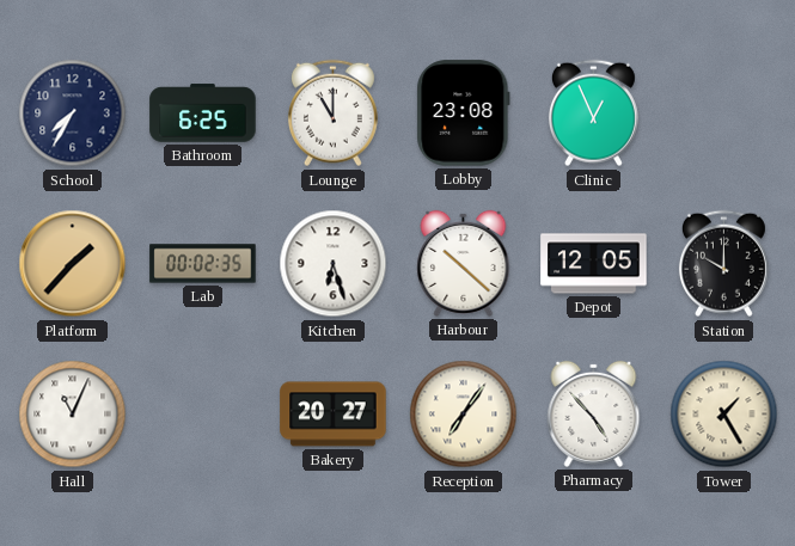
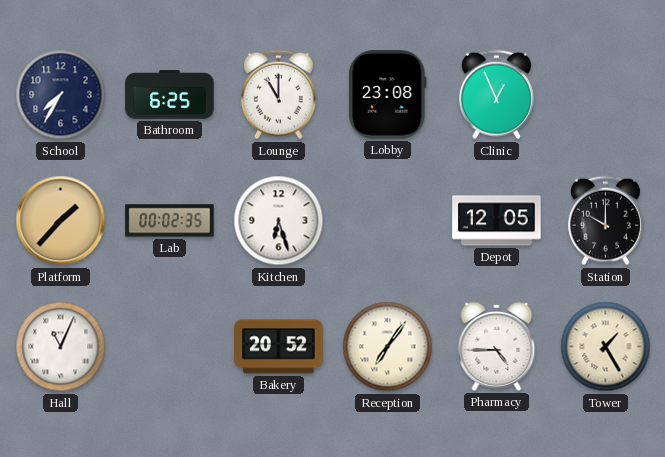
Harbour: 10:22 -> none (464, 263)
Bakery: 20:27 -> 20:52 (279, 347)
Pharmacy: 4:53 -> 4:45 (497, 346)
